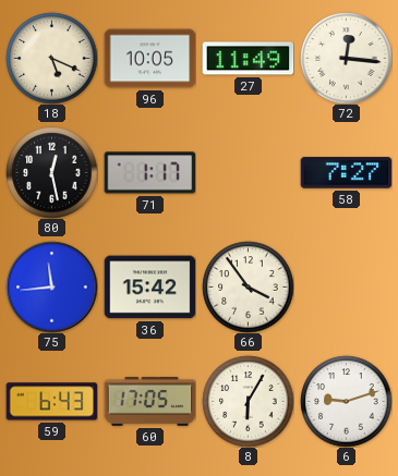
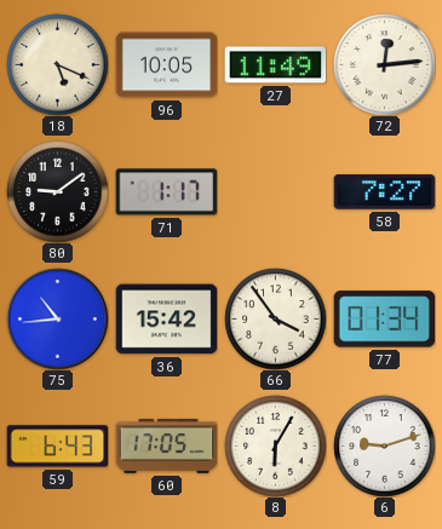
72: 12:16 -> 12:14 (384, 64)
80: 12:28 -> 9:09 (57, 191)
75: 11:44 -> 10:44 (57, 318)
77: none -> 01:34 (384, 320)
